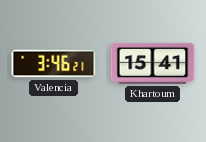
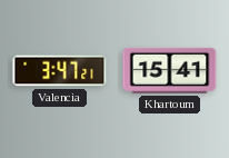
Valencia: 3:46 -> 3:47 (60, 71)
